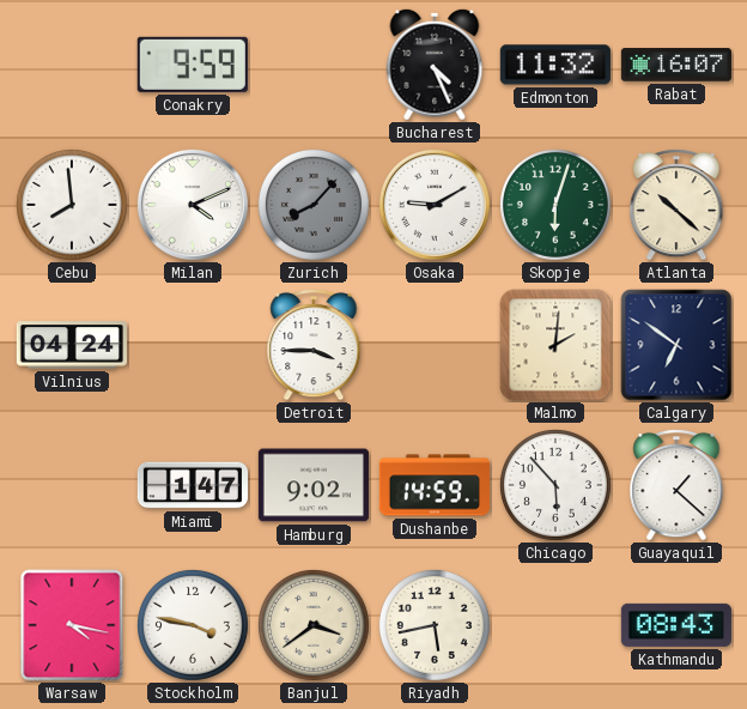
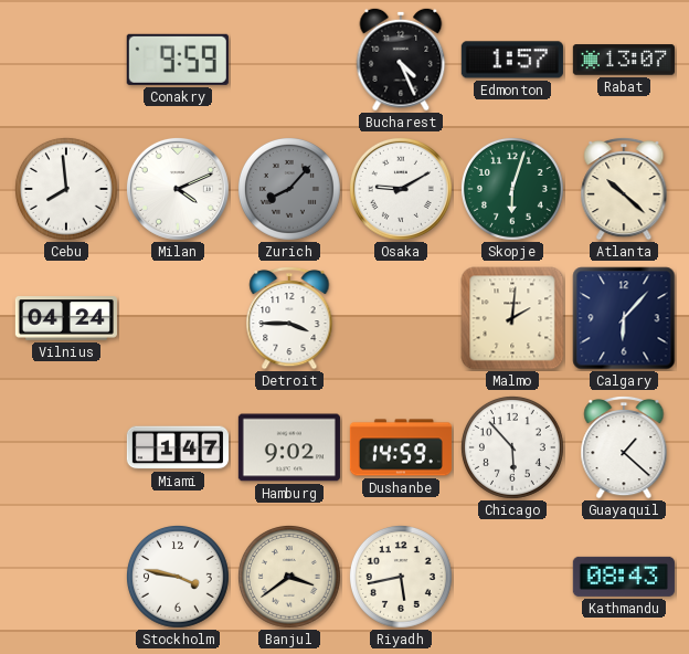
Edmonton: 11:32 -> 1:57 (512, 60)
Rabat: 16:07 -> 13:07 (624, 60)
Calgary: 6:51 -> 6:07 (624, 318)
Warsaw: 4:17 -> none (72, 625)
